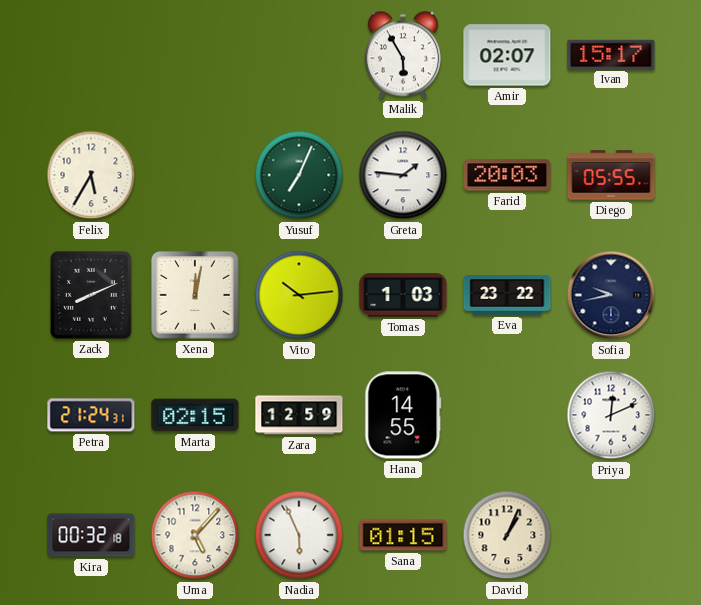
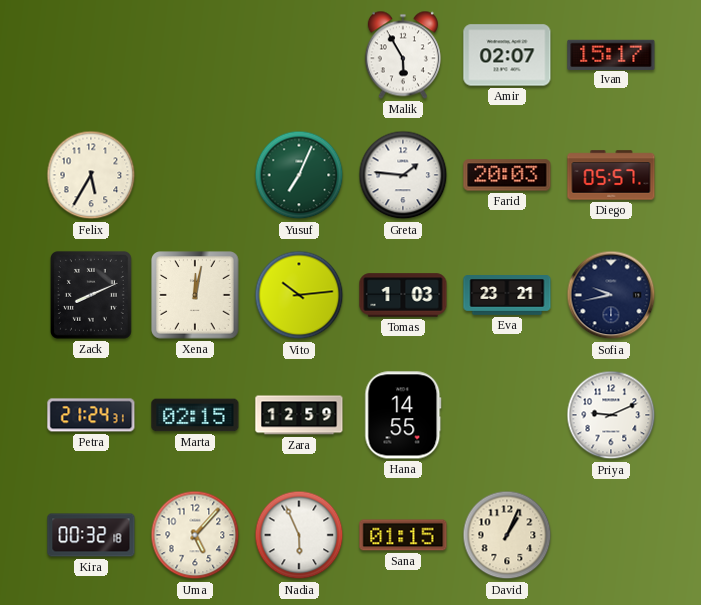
Diego: 05:55 -> 05:57 (611, 175)
Eva: 23:22 -> 23:21 (507, 296)
Priya: 12:11 -> 9:11 (611, 415)
